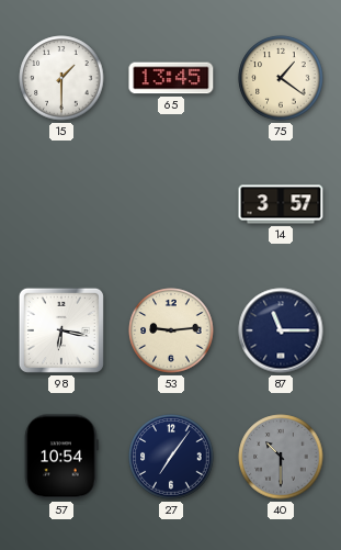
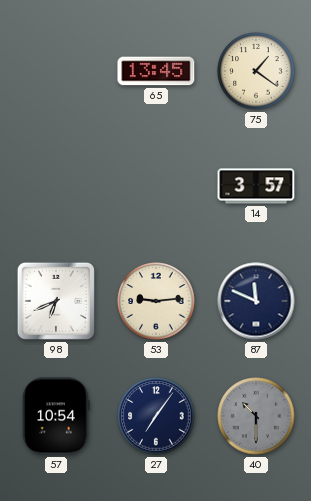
15: 1:30 -> none (61, 78)
98: 6:17 -> 6:41 (56, 301)
87: 11:15 -> 11:49 (256, 301)
